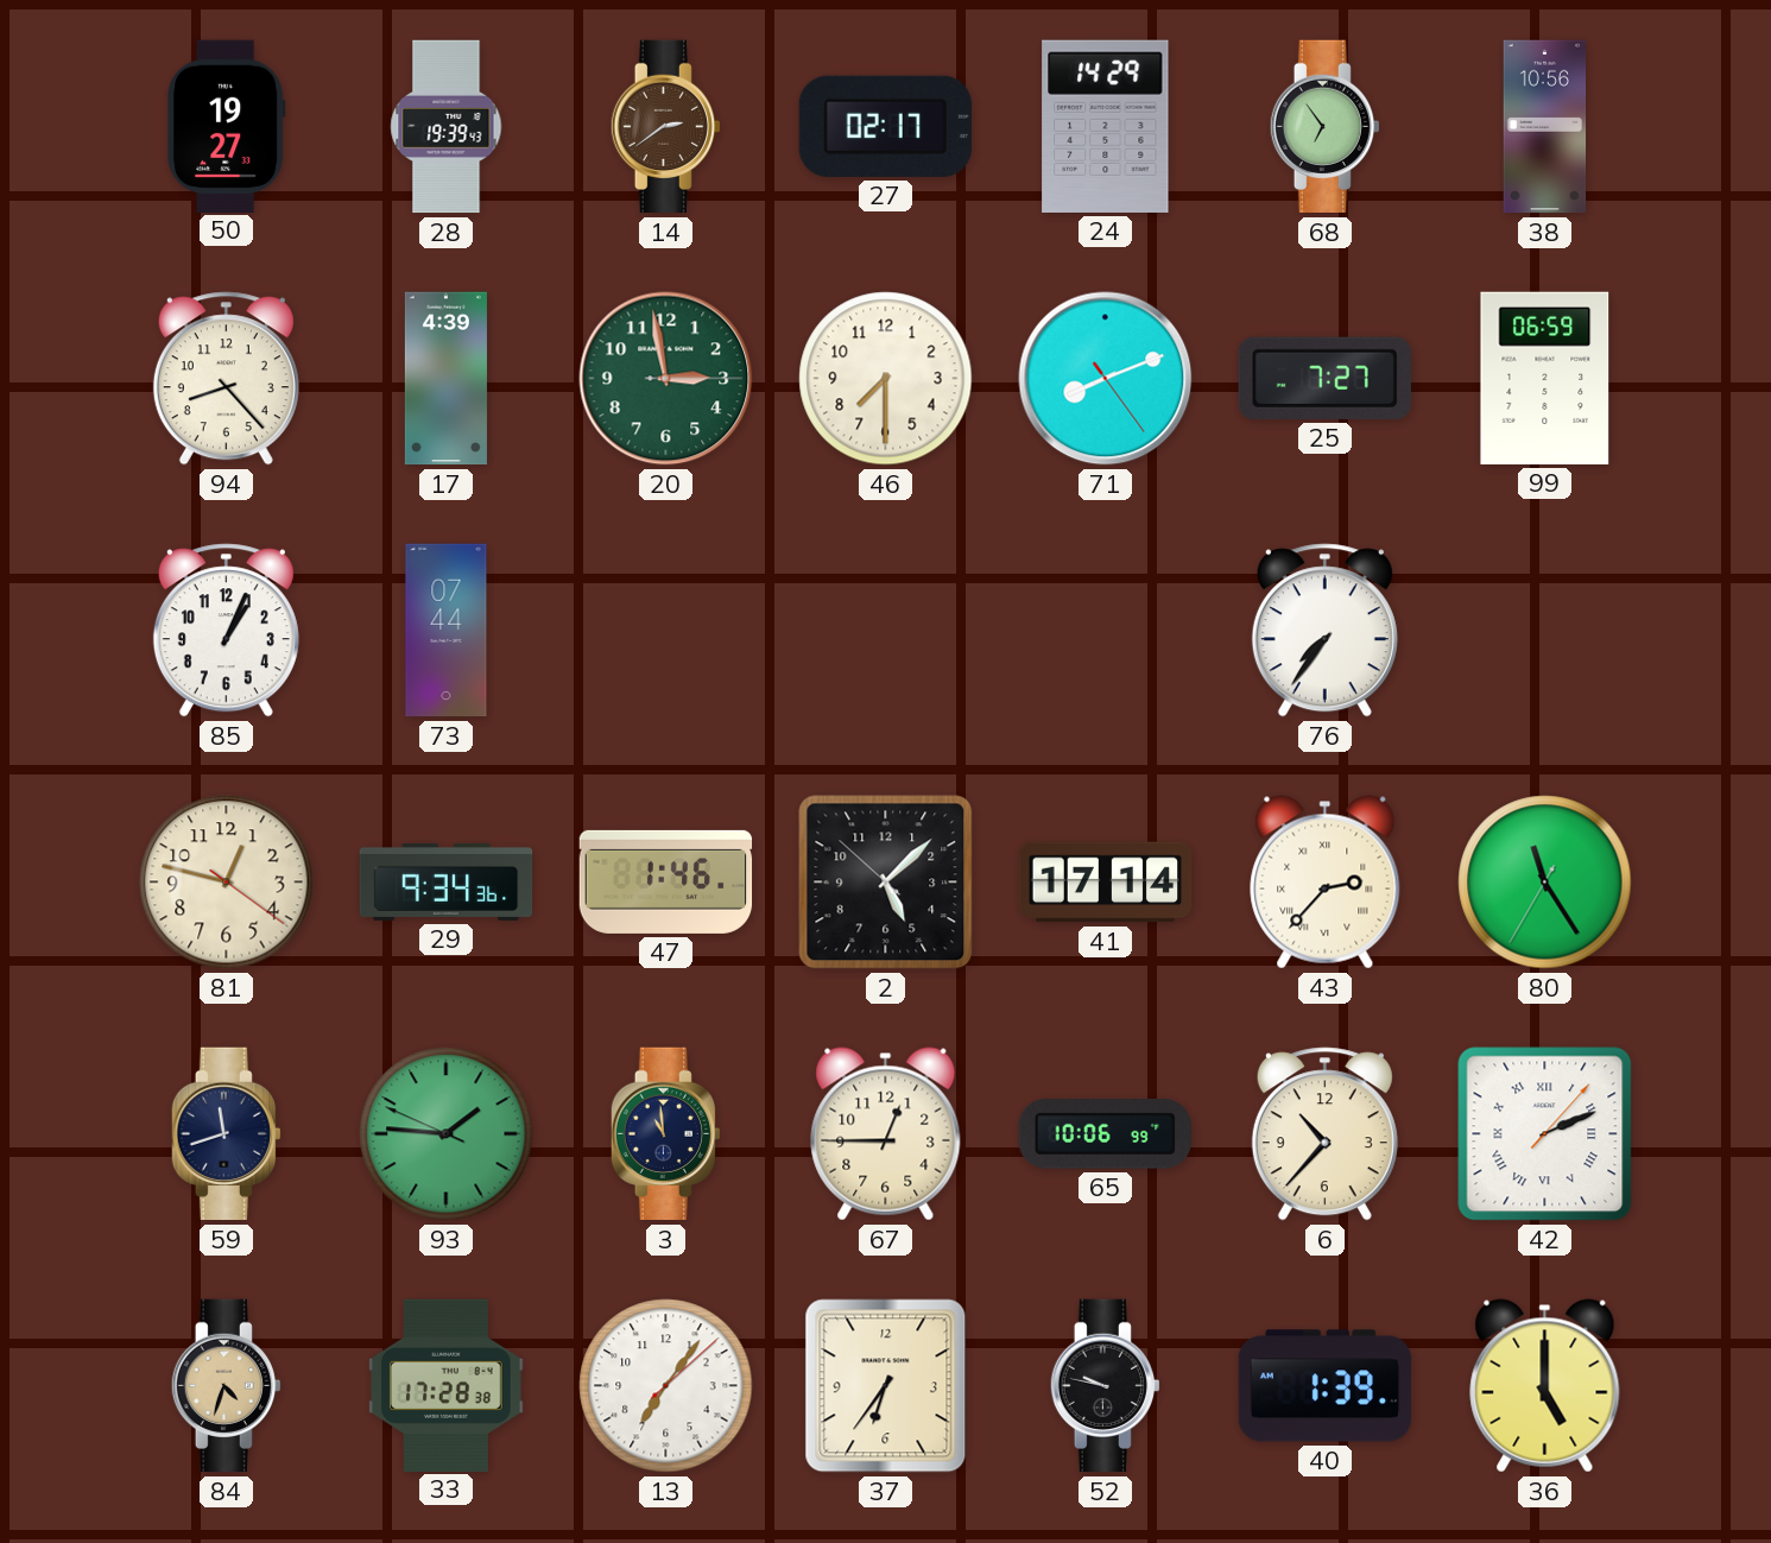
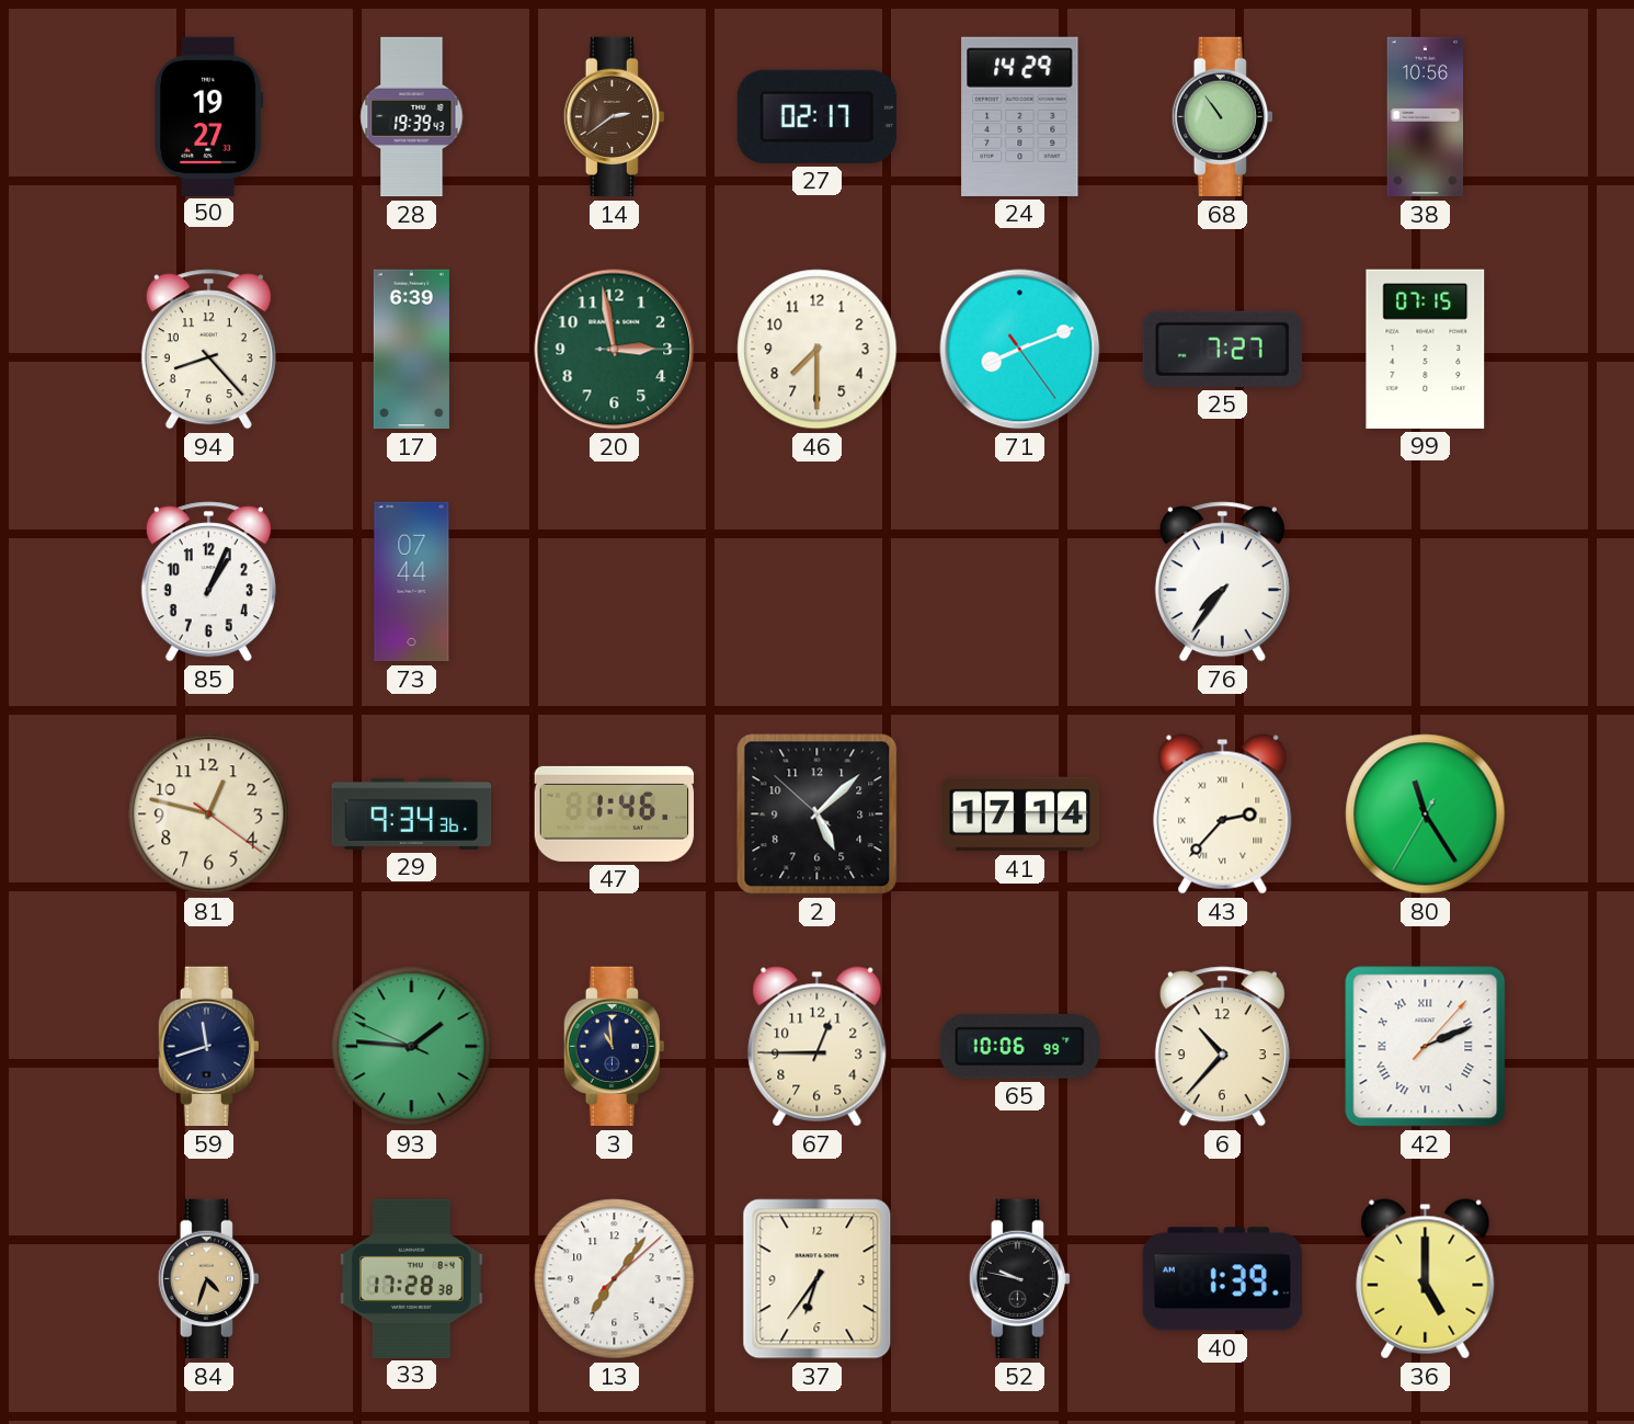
68: 6:54 -> 10:54 (1222, 117)
17: 4:39 -> 6:39 (411, 350)
99: 06:59 -> 07:15 (1426, 349)
